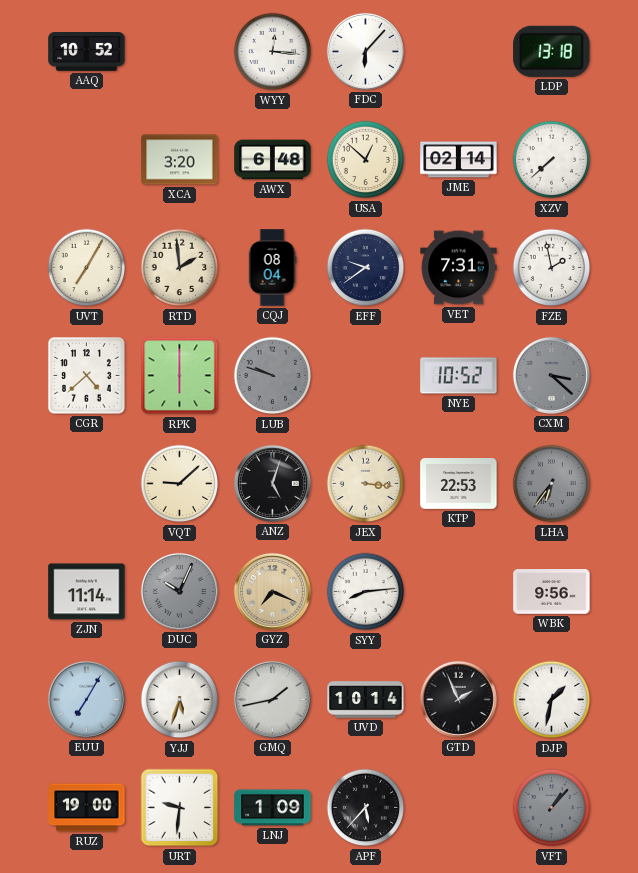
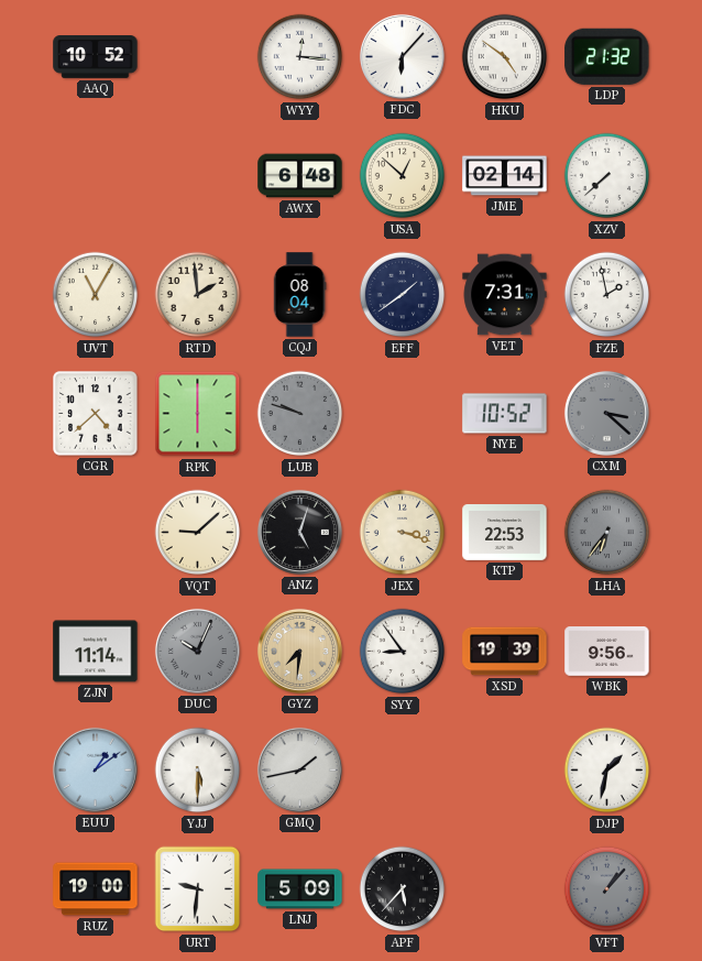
HKU: none -> 4:51 (505, 57)
LDP: 13:18 -> 21:32 (607, 56)
XCA: 3:20 -> none (180, 160)
UVT: 7:05 -> 11:05 (96, 295)
EFF: 9:39 -> 1:39 (403, 295)
JEX: 3:16 -> 3:18 (403, 533)
GYZ: 7:19 -> 7:31 (299, 651)
SYY: 8:14 -> 8:54 (403, 652)
XSD: none -> 19:39 (505, 652)
EUU: 7:05 -> 1:09 (95, 769)
YJJ: 5:33 -> 5:30 (198, 771)
UVD: 10:14 -> none (366, 700)
GTD: 1:56 -> none (458, 699)
LNJ: 1:09 -> 5:09 (300, 889)
